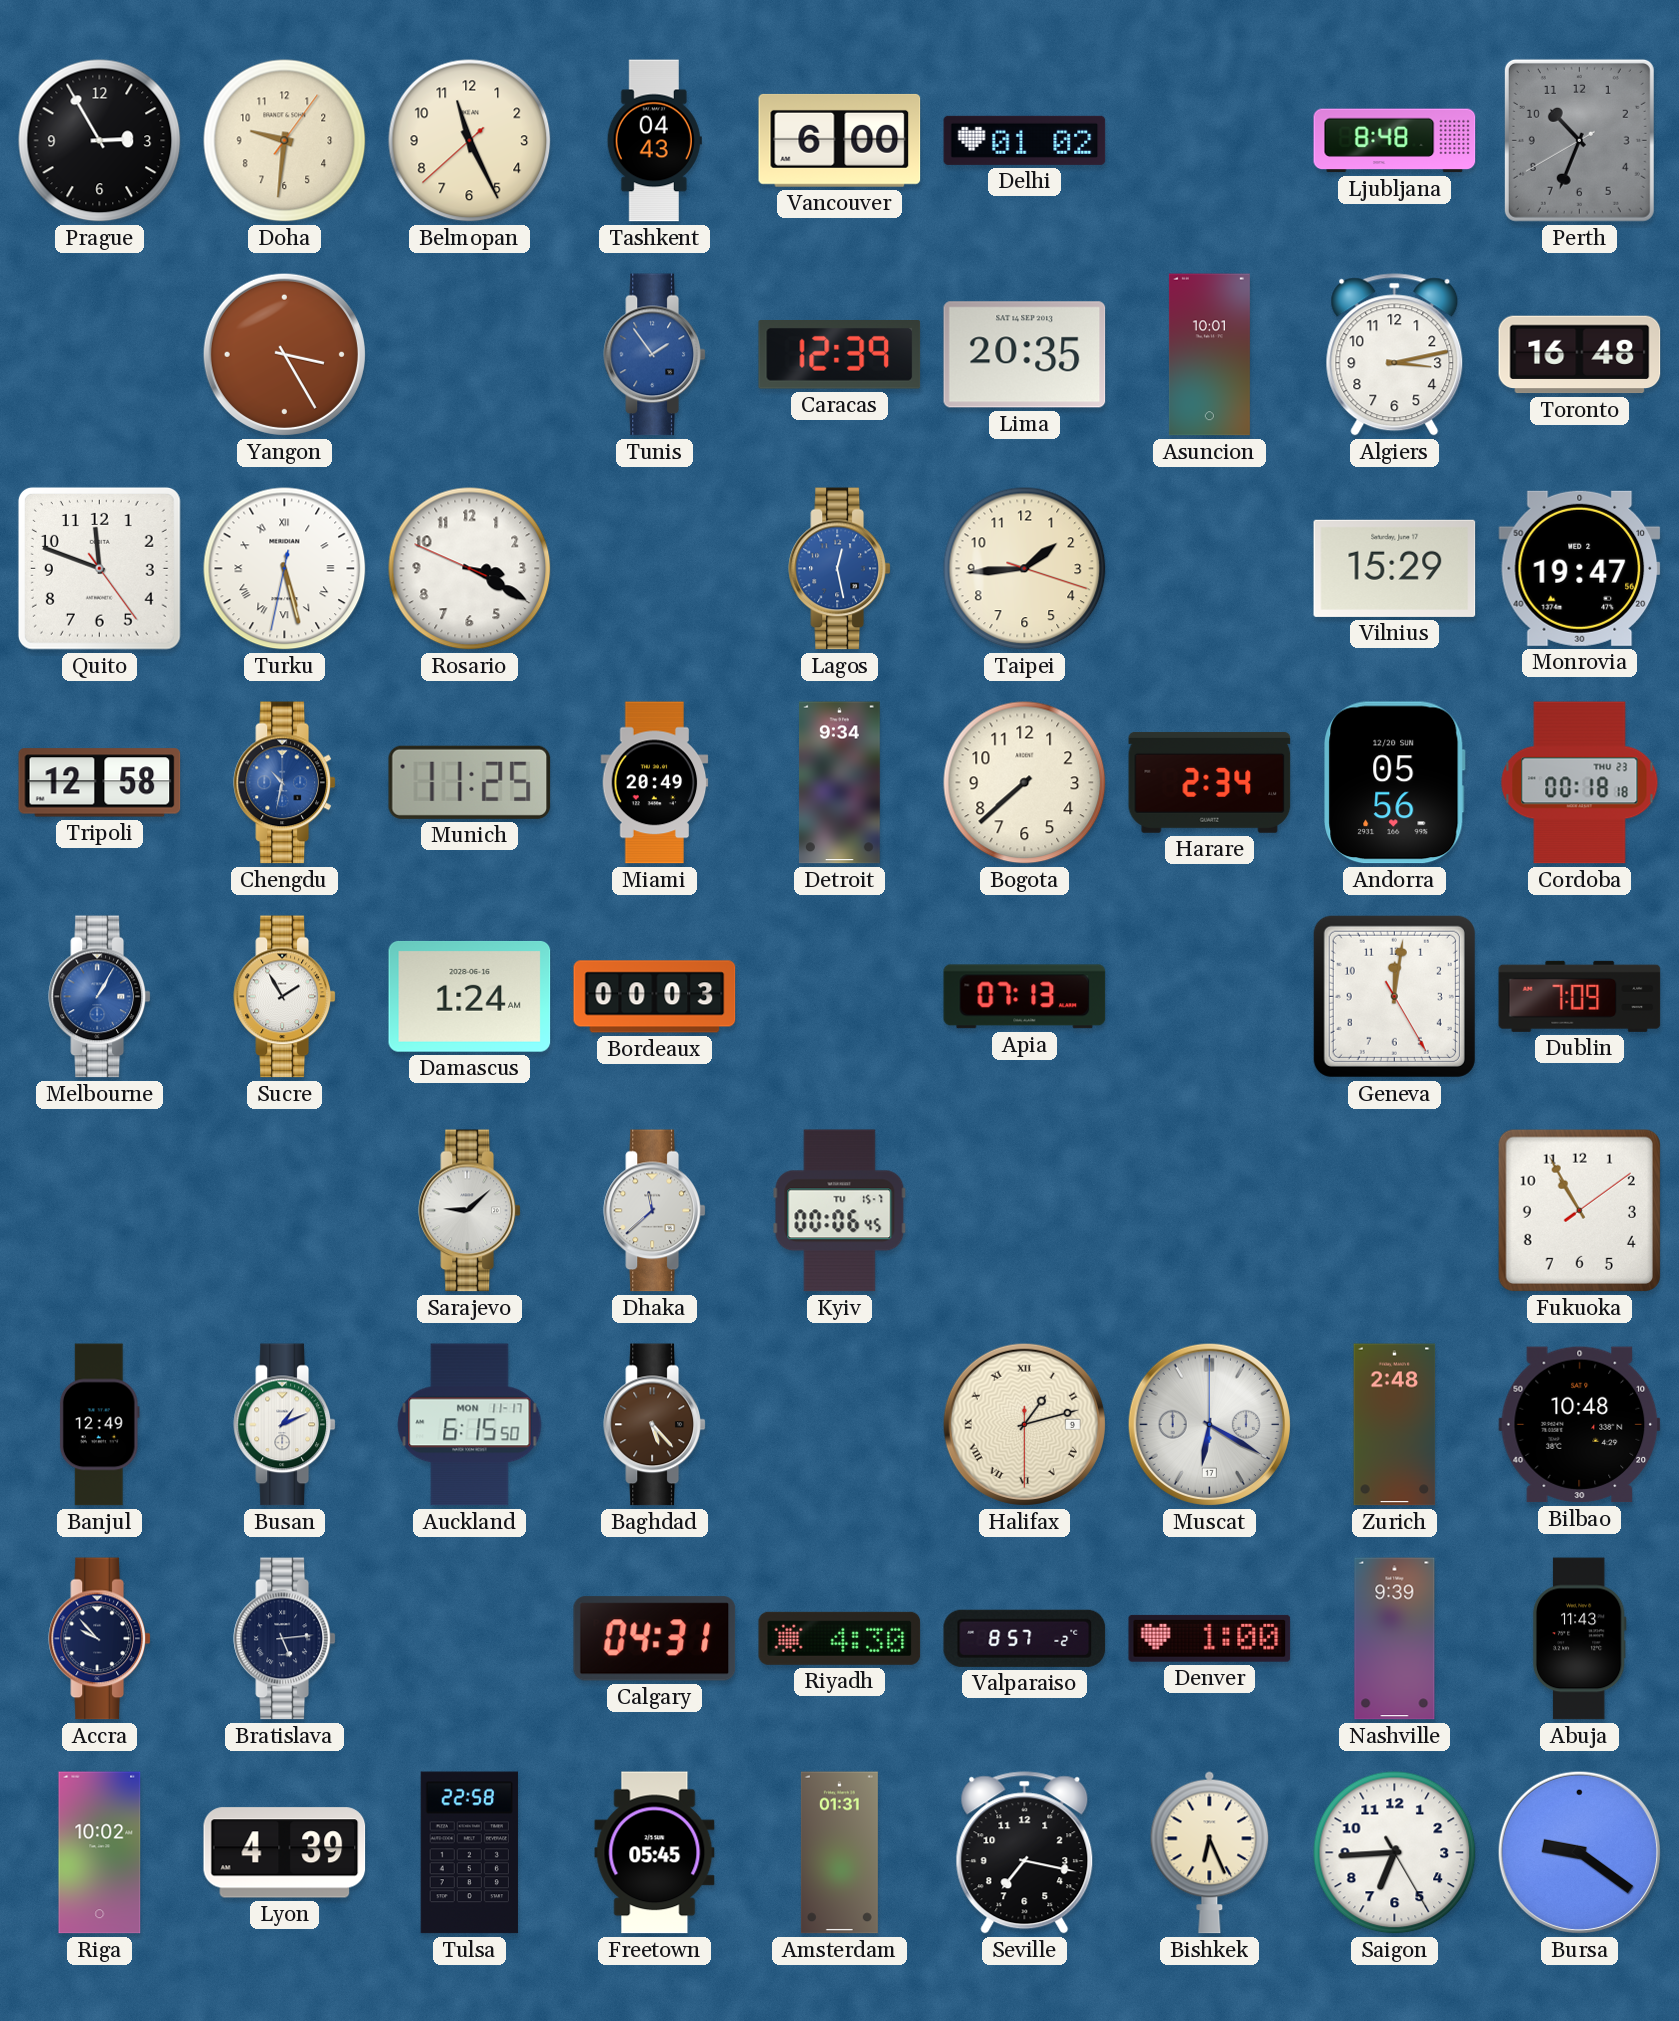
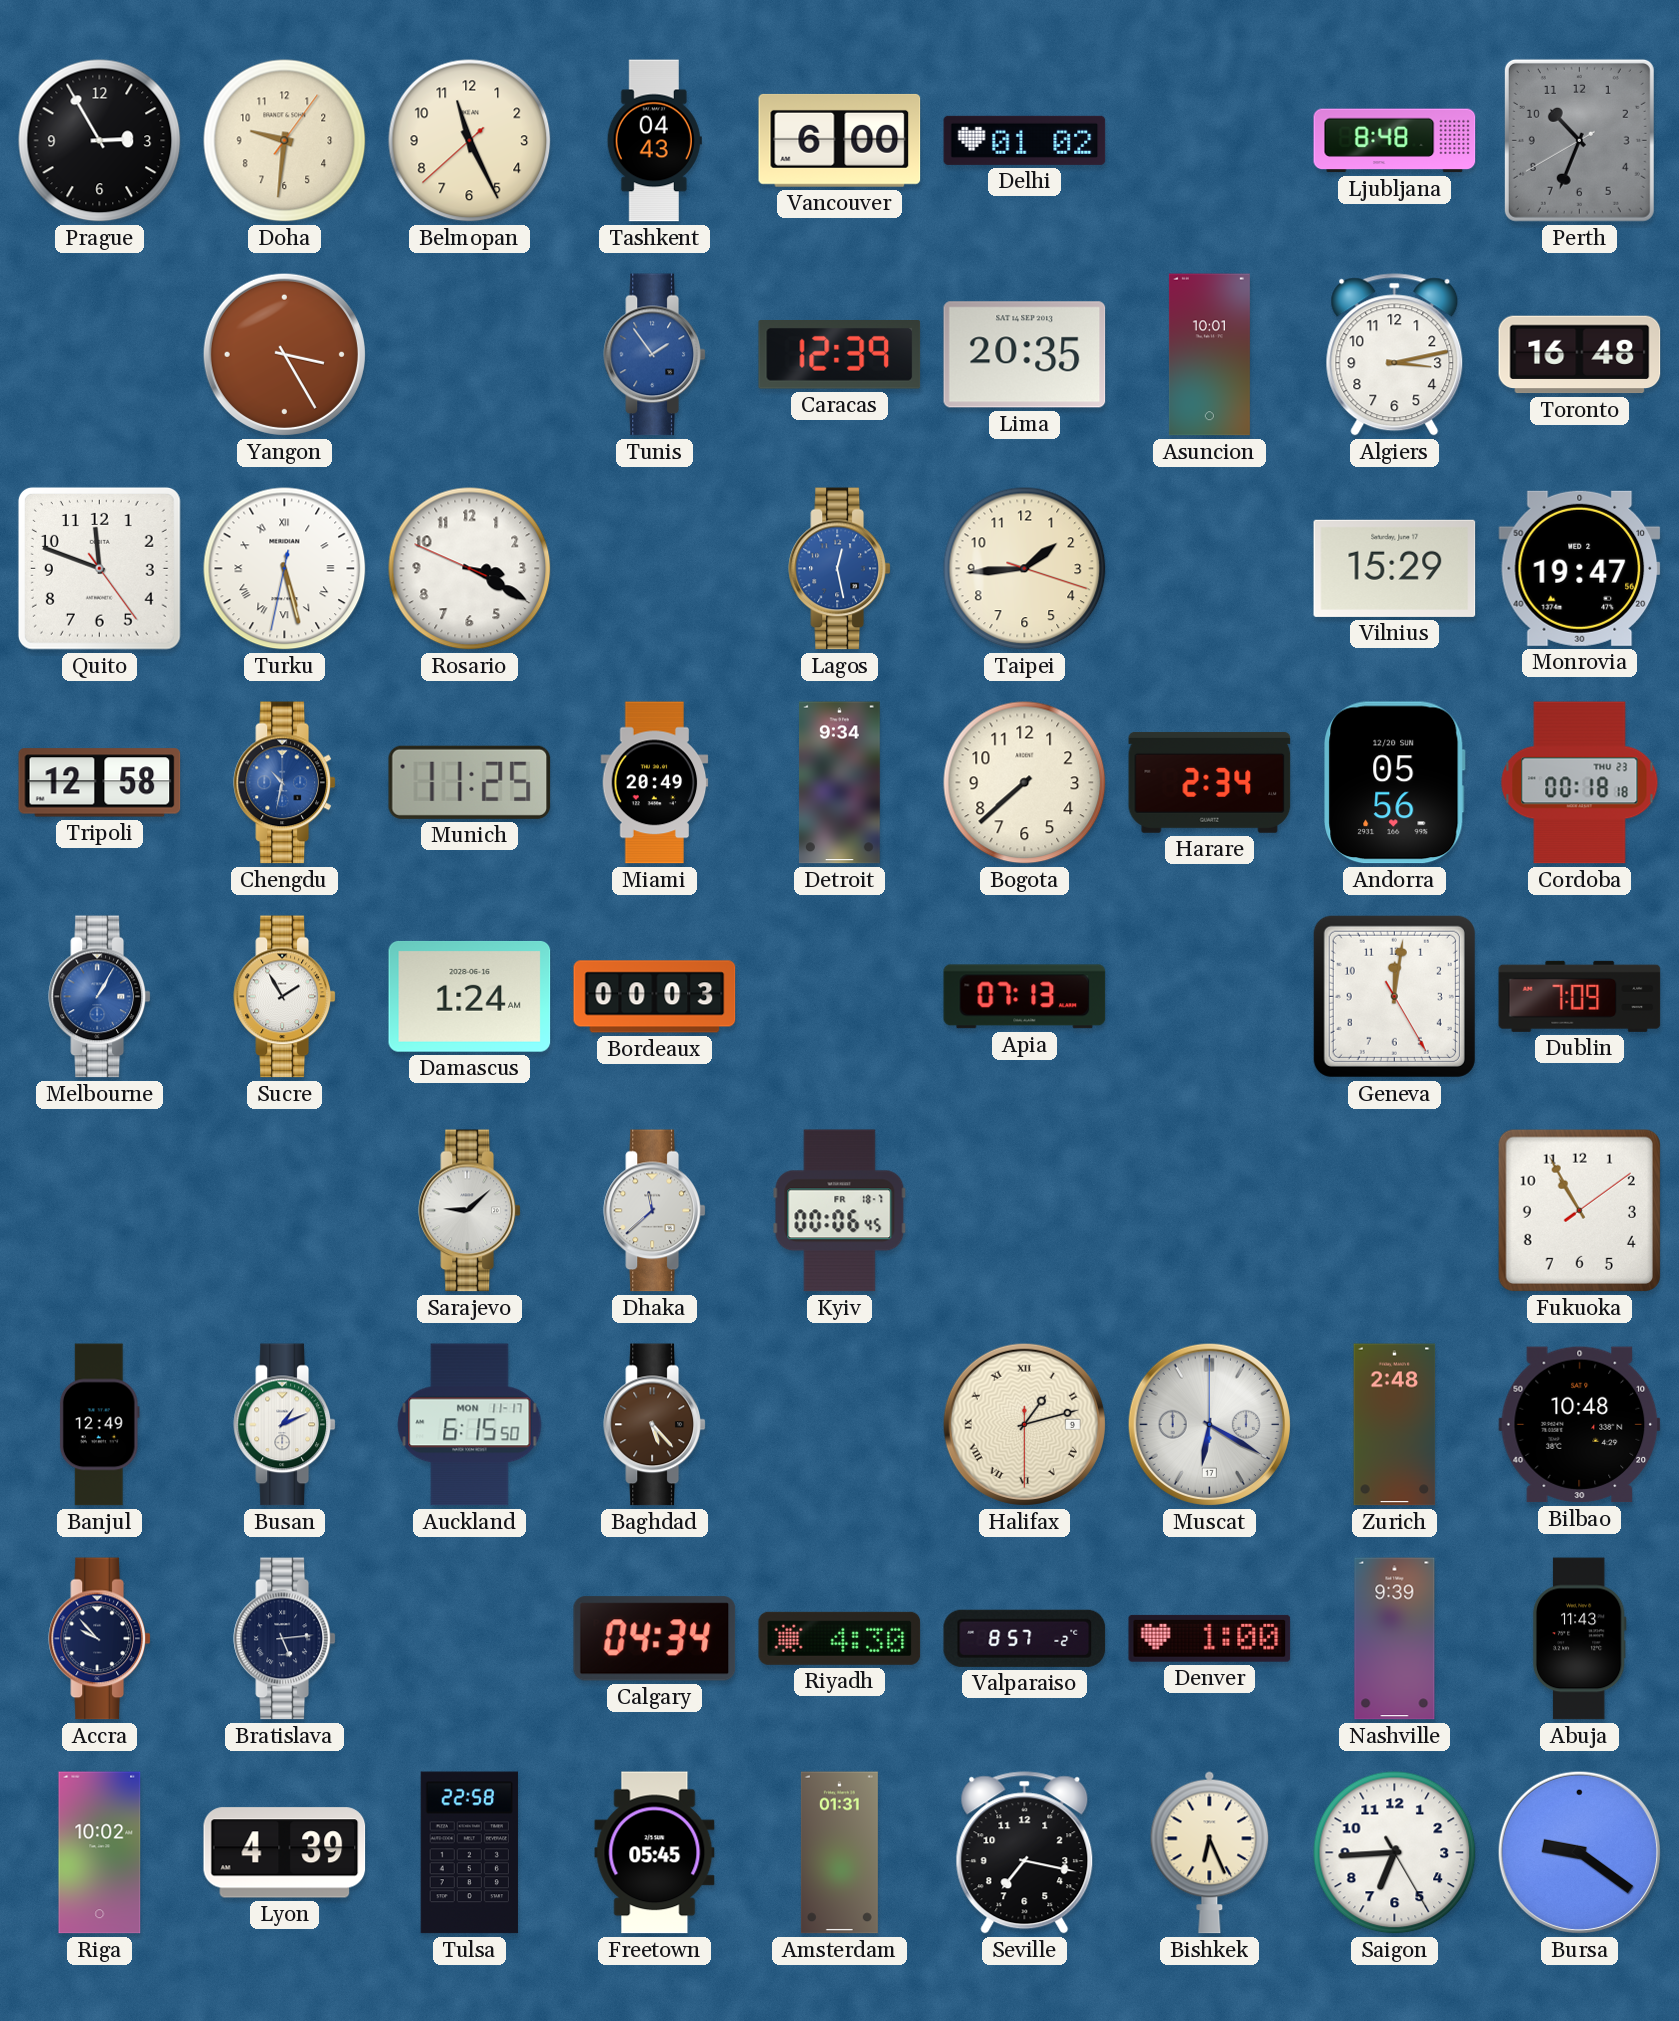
Kyiv date: TU 15-7 -> FR 18-7 (840, 1211)
Calgary: 04:31 -> 04:34 (655, 1639)
